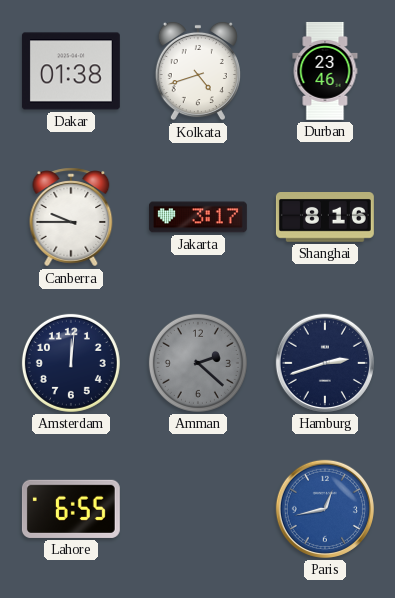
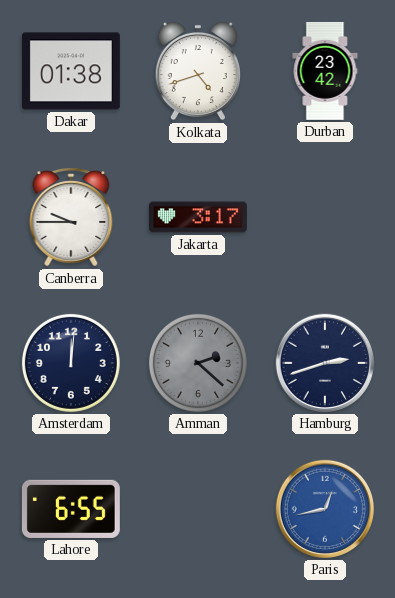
Durban: 23:46 -> 23:42 (325, 71)
Shanghai: 8:16 -> none (325, 218)
